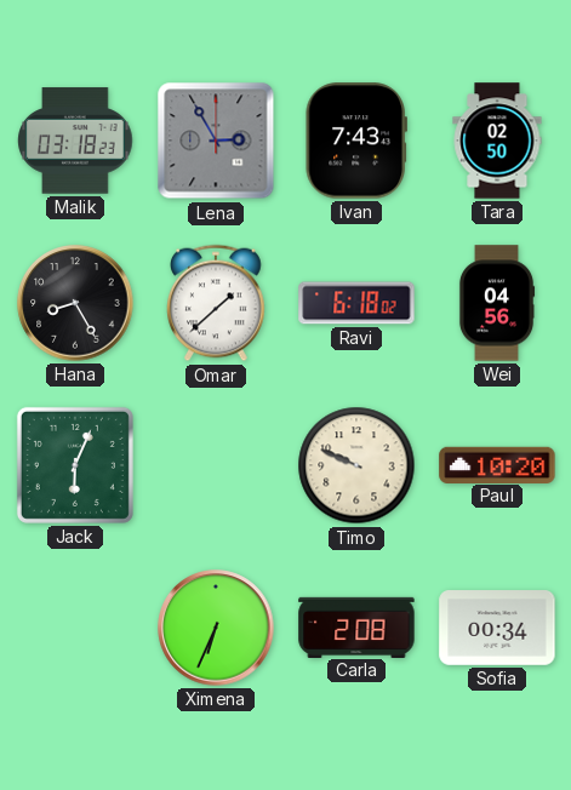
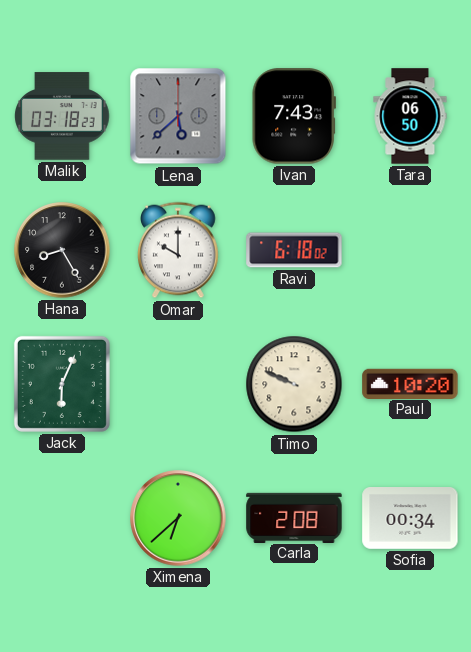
Lena: 2:55 -> 5:38 (178, 116)
Tara: 02:50 -> 06:50 (410, 116)
Omar: 1:38 -> 10:00 (178, 250)
Wei: 04:56 -> none (497, 303)
Ximena: 6:34 -> 6:38 (178, 518)
